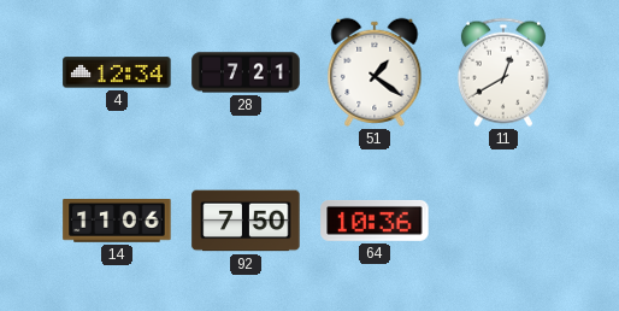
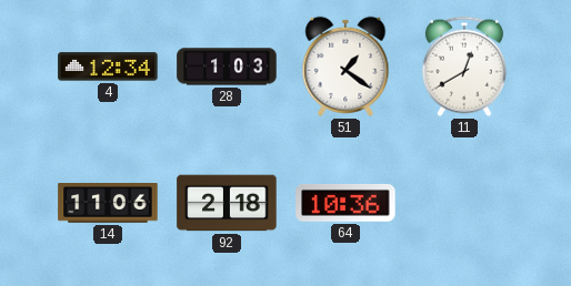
28: 7:21 -> 1:03 (227, 67)
92: 7:50 -> 2:18 (227, 203)
